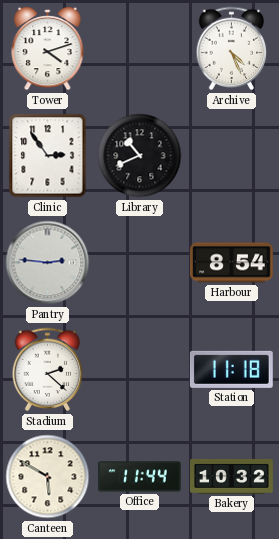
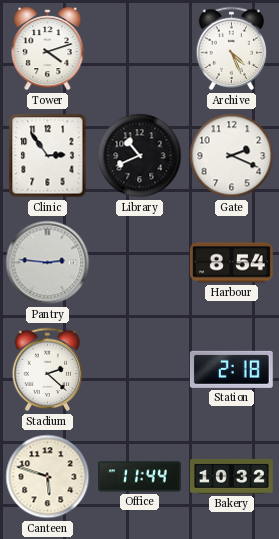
Gate: none -> 2:19 (232, 156)
Station: 11:18 -> 2:18 (231, 369)
Canteen: 5:50 -> 5:48 (48, 477)
